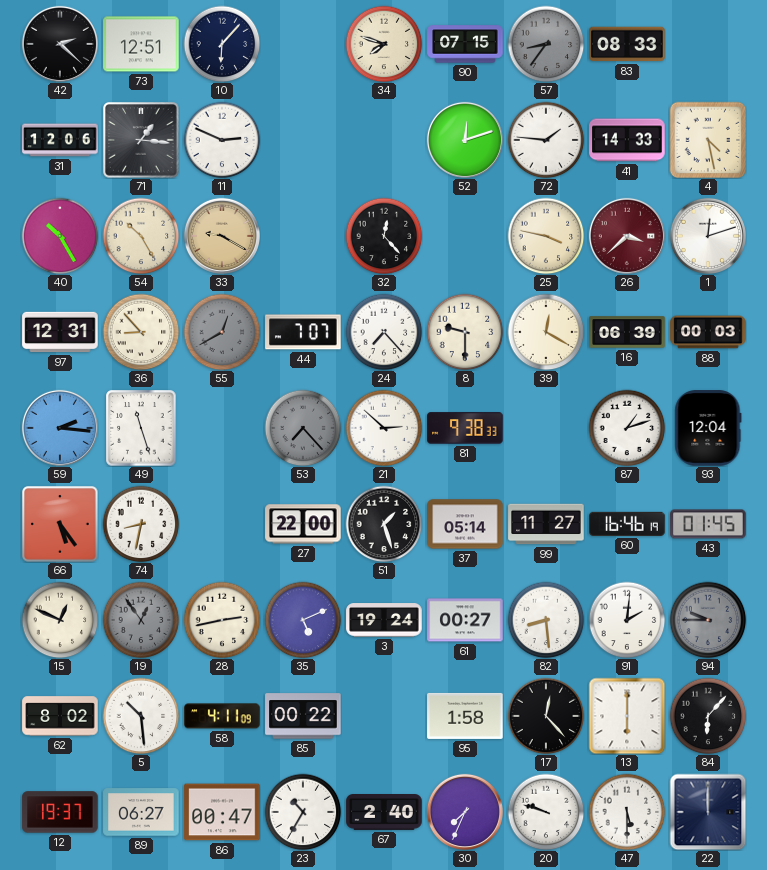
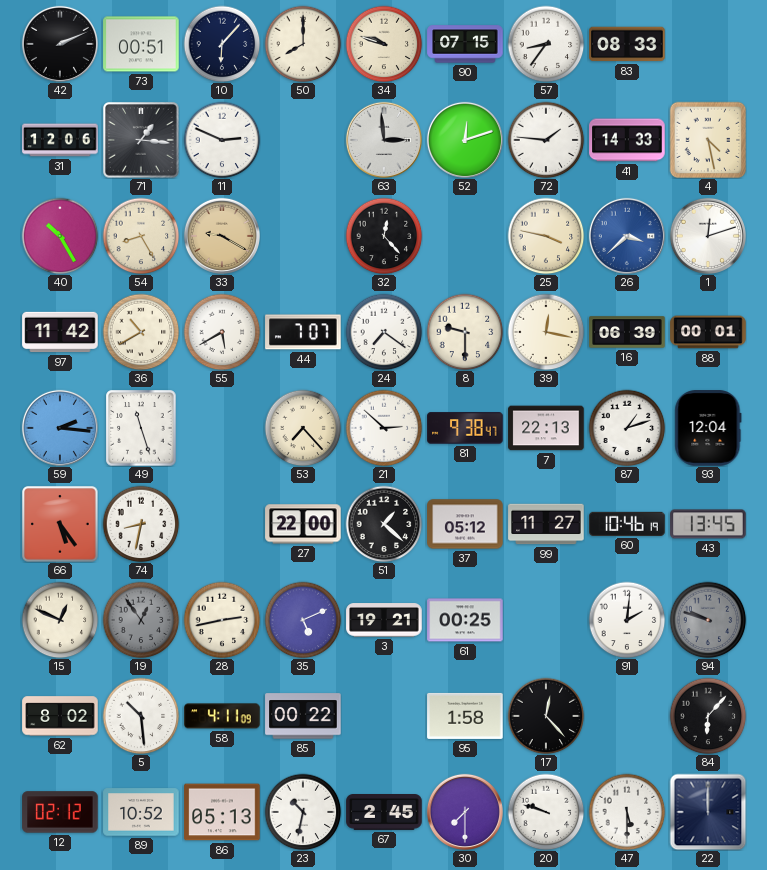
42: 2:22 -> 2:11 (60, 44)
73: 12:51 -> 00:51 (141, 44)
50: none -> 8:00 (303, 44)
34: 7:48 -> 9:48 (384, 44)
57 dial: grey -> white (546, 44)
63: none -> 2:59 (384, 140)
54: 10:25 -> 8:25 (141, 236)
26 dial: burgundy -> blue (627, 236)
97: 12:31 -> 11:42 (60, 332)
36: 8:53 -> 10:40 (141, 332)
55: 12:40 -> 5:40 (222, 332)
55 dial: grey -> white (222, 332)
24: 7:23 -> 7:21 (384, 332)
39: 12:20 -> 12:17 (546, 332)
88: 00:03 -> 00:01 (708, 332)
53 dial: grey -> cream (303, 428)
81: 9:38:33 -> 9:38:47 (465, 428)
7: none -> 22:13 (546, 428)
51: 1:27 -> 1:22 (384, 524)
37: 05:14 -> 05:12 (465, 524)
60: 16:46 -> 10:46 (627, 524)
43: 01:45 -> 13:45 (708, 524)
3: 19:24 -> 19:21 (384, 620)
61: 00:27 -> 00:25 (465, 620)
82: 8:29 -> none (546, 620)
94: 9:45 -> 9:48 (708, 620)
13: 6:00 -> none (627, 716)
12: 19:37 -> 02:12 (60, 812)
89: 06:27 -> 10:52 (141, 812)
86: 00:47 -> 05:13 (222, 812)
23: 10:35 -> 10:32 (303, 812)
67: 2:40 -> 2:45 (384, 813)
30: 7:34 -> 7:30 (465, 812)
